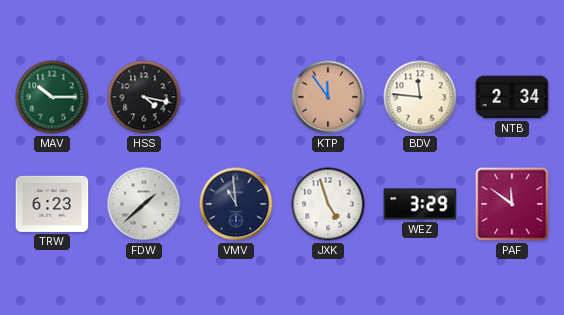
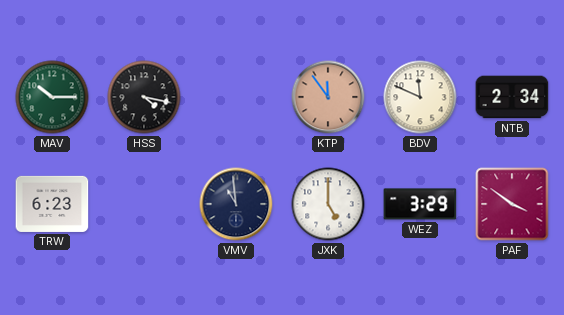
BDV: 11:46 -> 11:49 (420, 97)
FDW: 1:38 -> none (144, 204)
JXK: 4:57 -> 5:00 (328, 204)
PAF: 11:51 -> 3:51 (512, 204)
